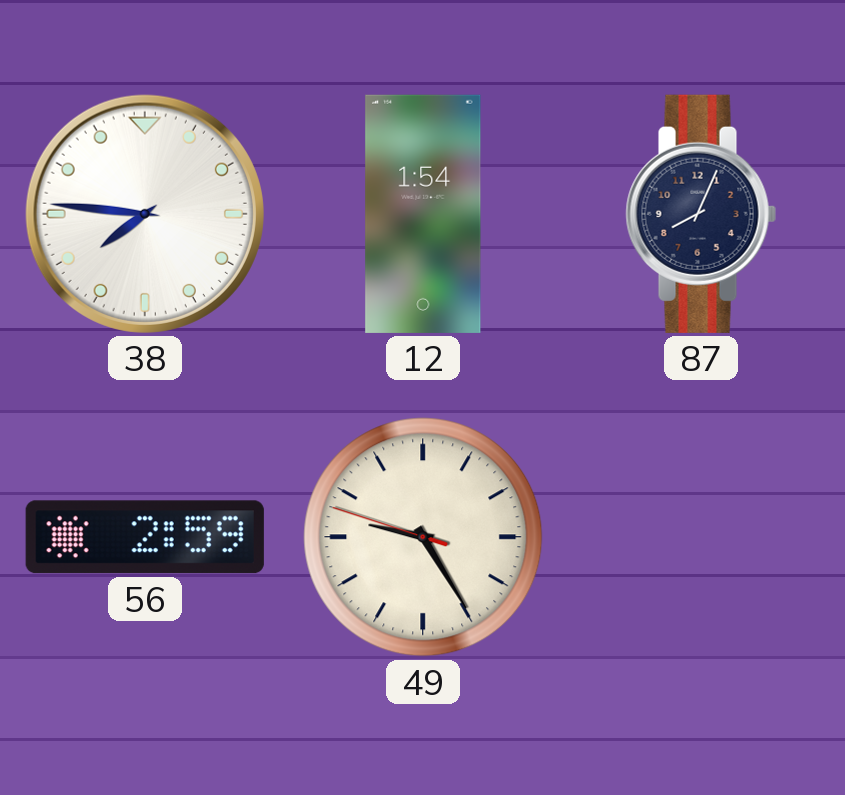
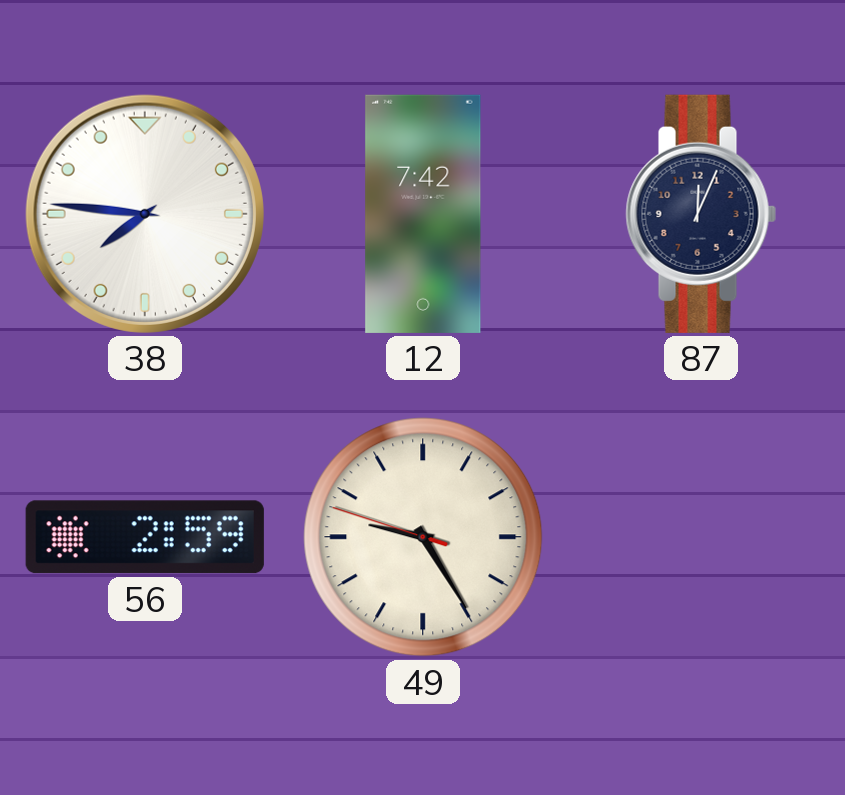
12: 1:54 -> 7:42 (423, 214)
87: 8:04 -> 12:04 (701, 214)
